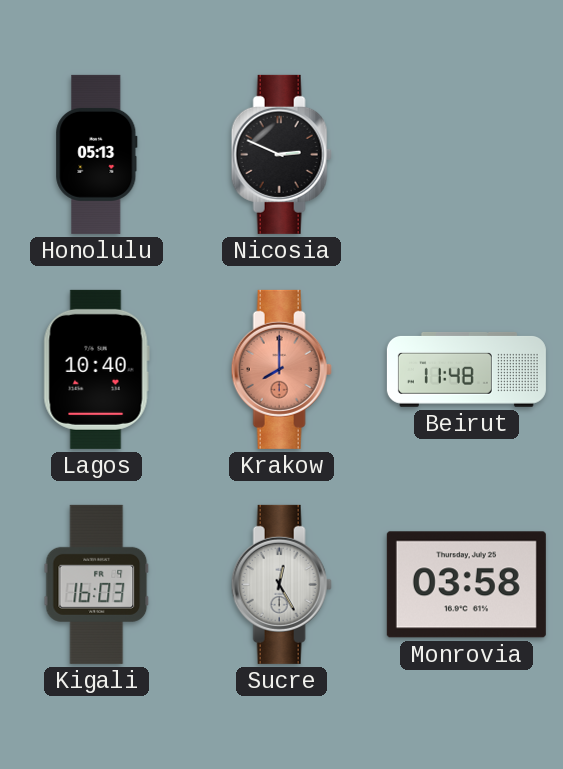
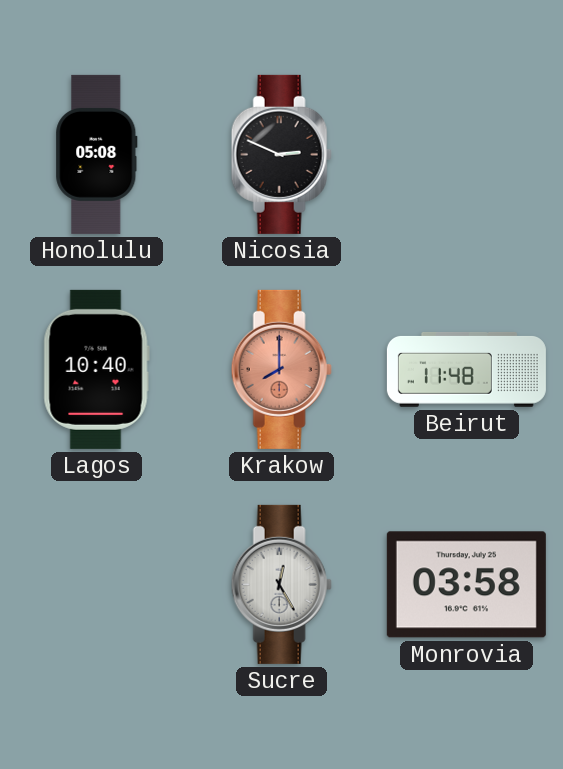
Honolulu: 05:13 -> 05:08 (97, 154)
Kigali: 16:03 -> none (97, 584)
